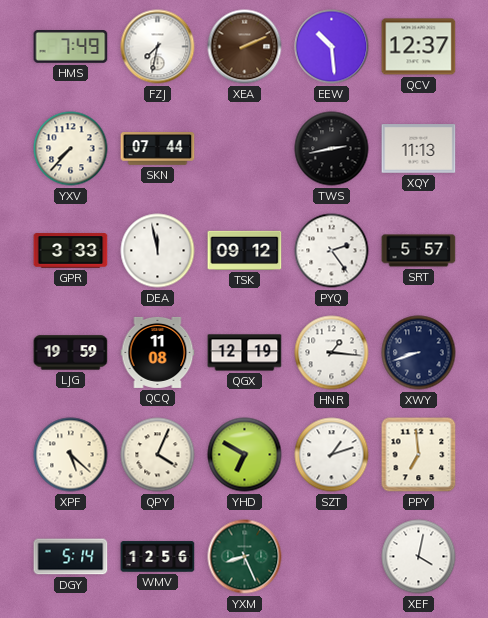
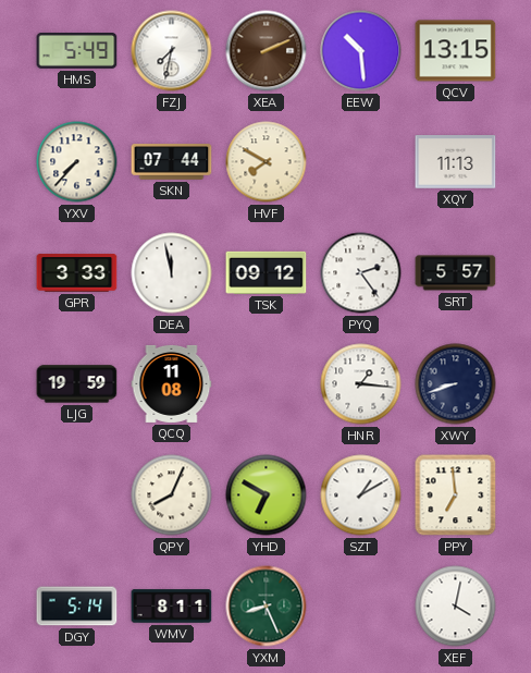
HMS: 7:49 -> 5:49 (77, 51)
QCV: 12:37 -> 13:15 (456, 51)
HVF: none -> 7:50 (267, 162)
TWS: 2:43 -> none (332, 149)
QGX: 12:19 -> none (245, 353)
XPF: 5:22 -> none (71, 455)
QPY: 4:04 -> 8:04 (172, 495)
SZT: 1:12 -> 1:10 (361, 495)
WMV: 12:56 -> 8:11 (172, 607)
